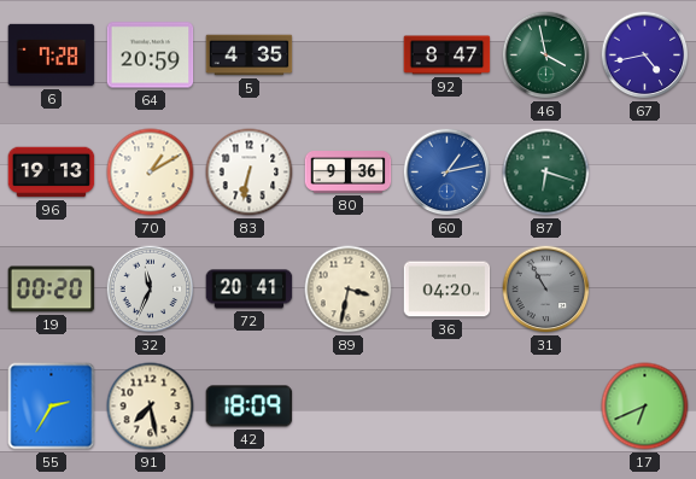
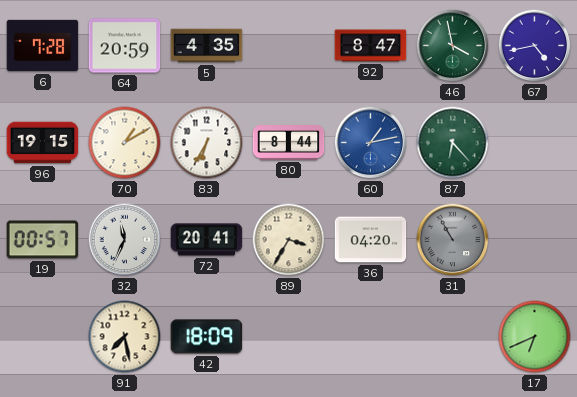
96: 19:13 -> 19:15 (43, 143)
83: 6:32 -> 6:35 (207, 143)
80: 9:36 -> 8:44 (289, 143)
87: 6:18 -> 6:23 (453, 143)
19: 00:20 -> 00:57 (43, 240)
89: 3:32 -> 3:35 (289, 240)
55: 2:35 -> none (52, 407)
